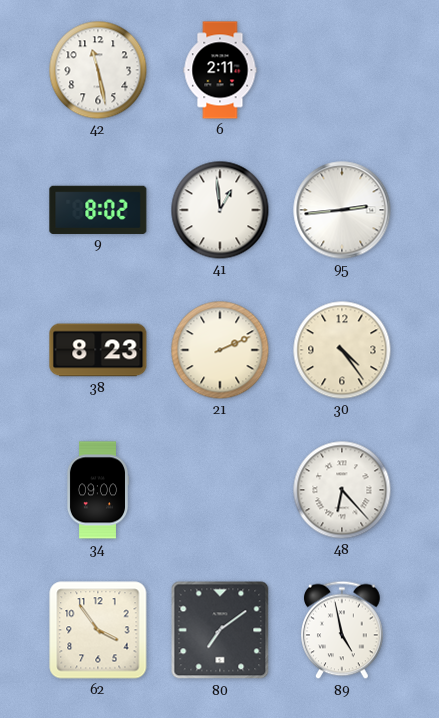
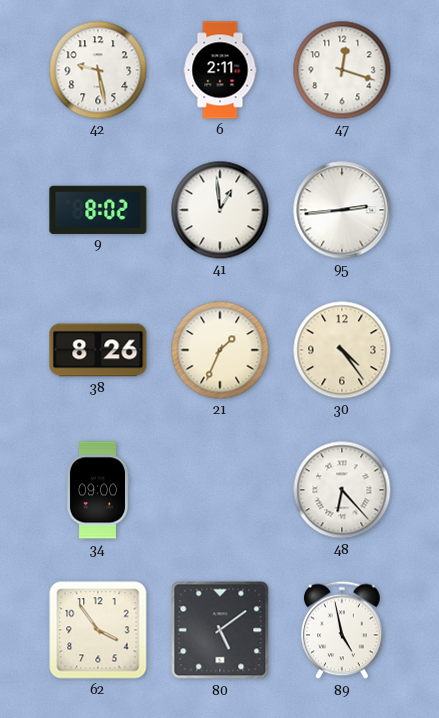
42: 11:28 -> 9:28 (98, 70)
47: none -> 12:18 (342, 70)
38: 8:23 -> 8:26 (98, 350)
21: 2:11 -> 1:34 (220, 350)
80: 7:09 -> 5:09 (220, 630)
